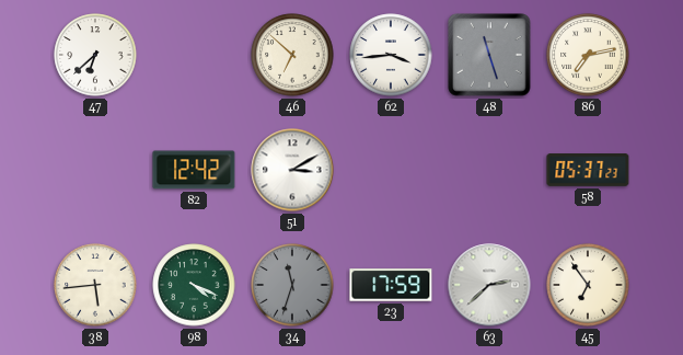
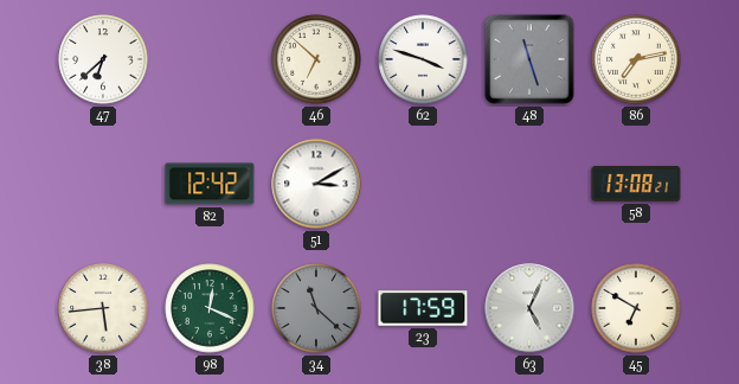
62: 3:44 -> 3:48 (423, 59)
58: 05:37 -> 13:08 (636, 184)
98: 4:19 -> 12:19 (210, 308)
34: 11:33 -> 11:22 (316, 308)
63: 2:38 -> 5:04 (529, 308)
45: 6:54 -> 6:50 (636, 308)
